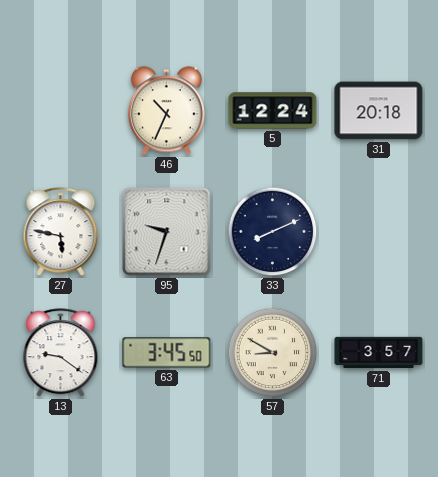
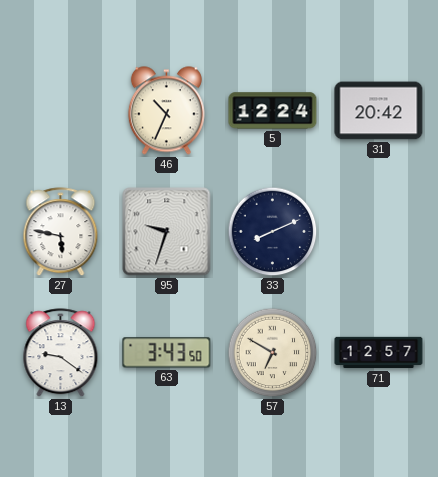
31: 20:18 -> 20:42 (379, 111)
63: 3:45 -> 3:43 (167, 353)
57: 8:50 -> 6:50 (273, 353)
71: 3:57 -> 12:57 (379, 353)
